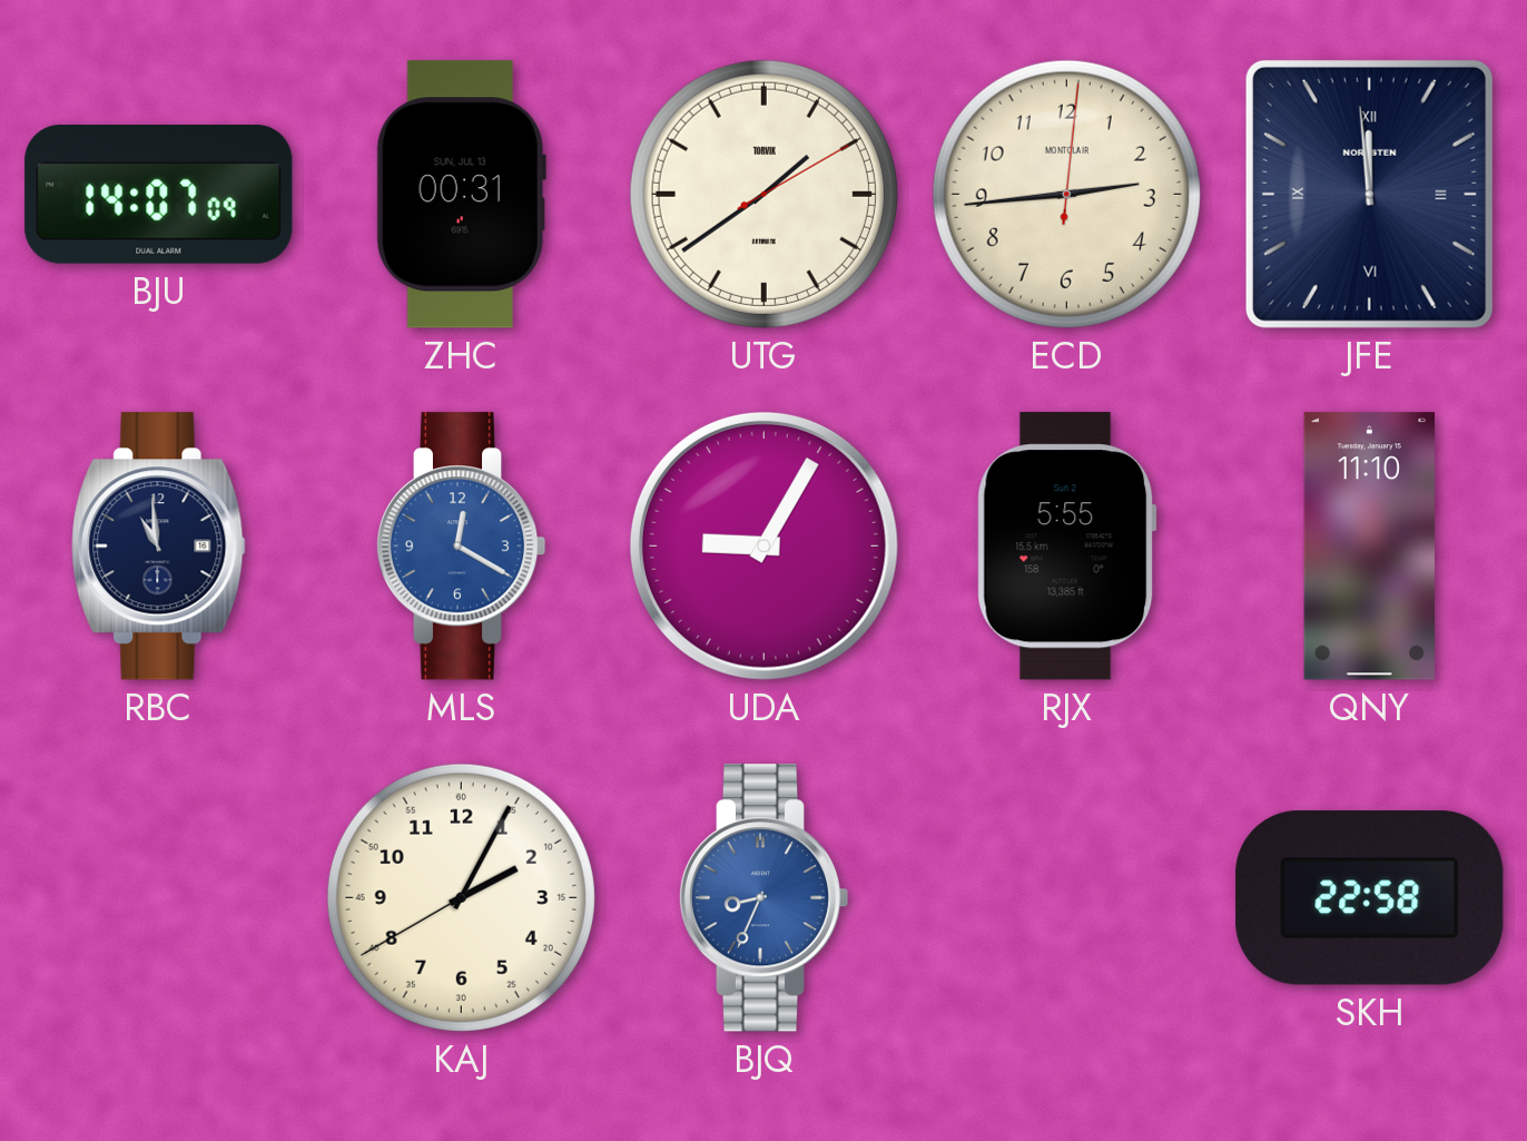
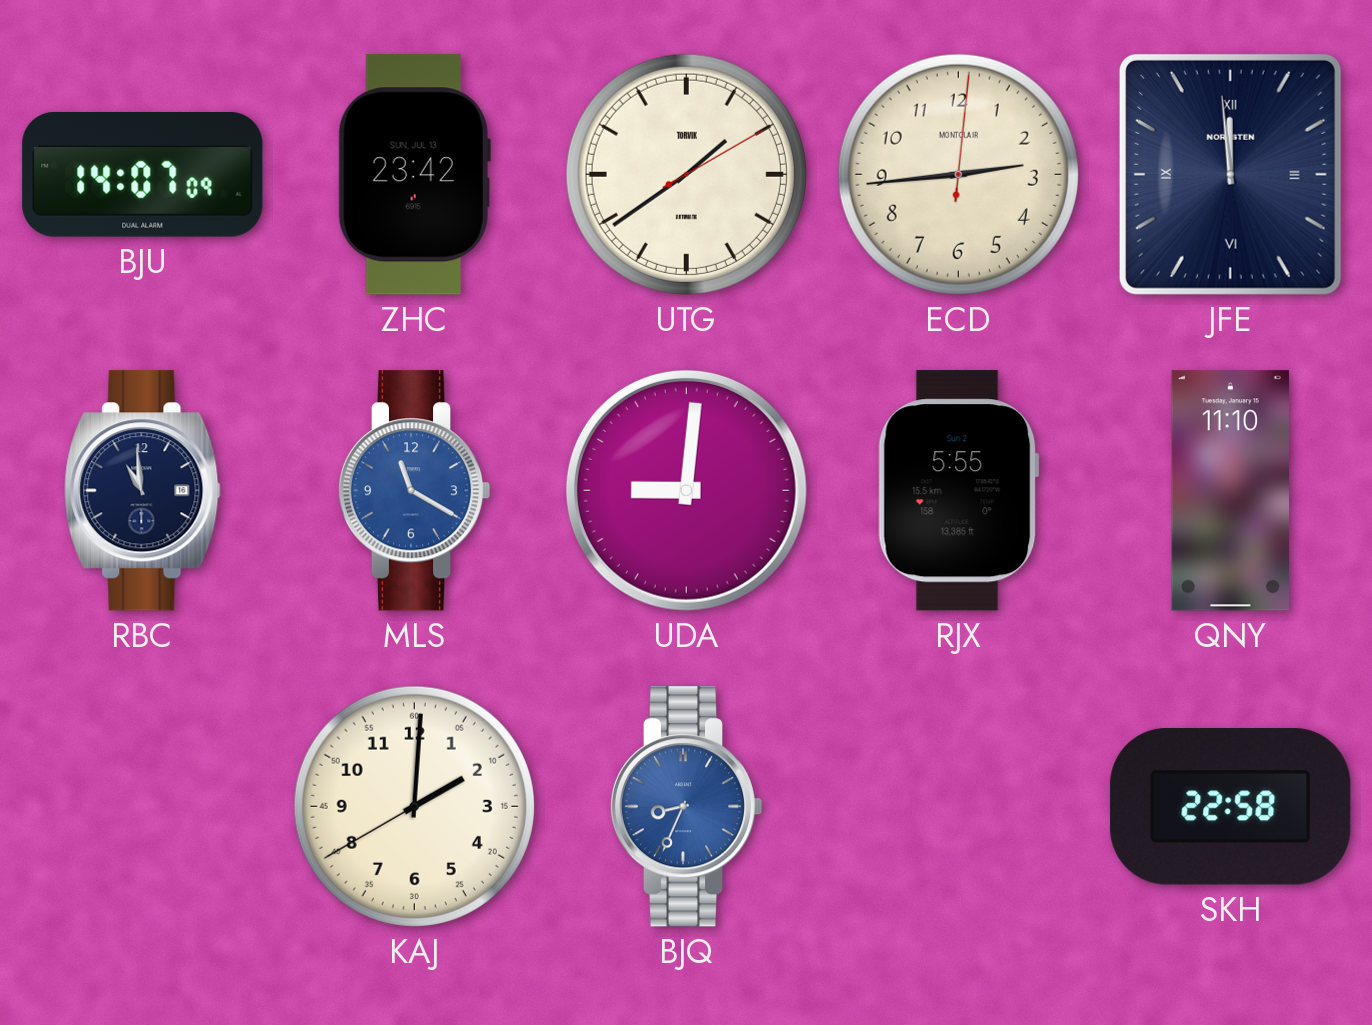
ZHC: 00:31 -> 23:42 (414, 175)
MLS: 12:20 -> 11:20 (414, 491)
UDA: 9:05 -> 9:01 (686, 490)
KAJ: 2:04 -> 2:00 (414, 806)
